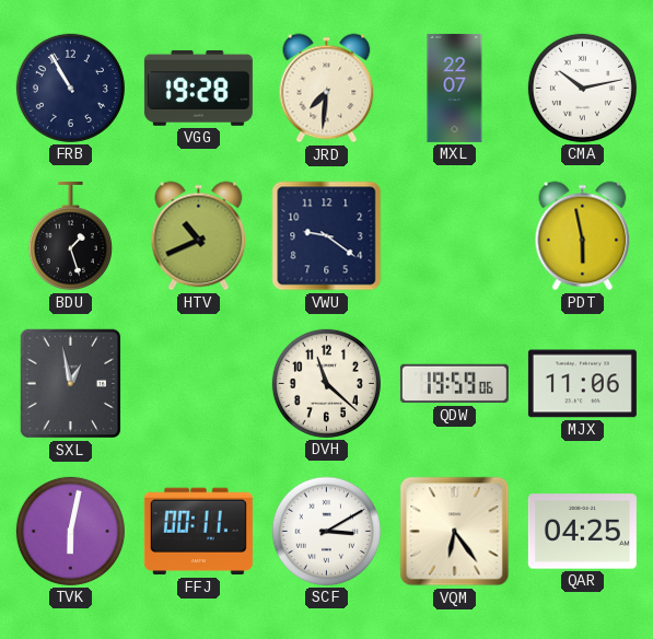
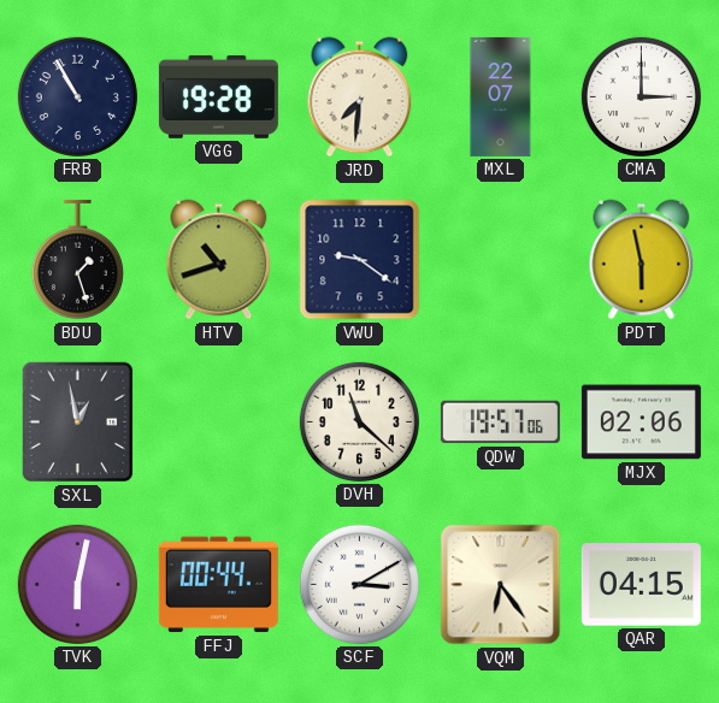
CMA: 10:13 -> 3:00 (641, 96)
HTV: 10:41 -> 10:42 (219, 260)
QDW: 19:59 -> 19:57 (500, 423)
MJX: 11:06 -> 02:06 (641, 423)
FFJ: 00:11 -> 00:44 (218, 585)
QAR: 04:25 -> 04:15 (641, 585)
